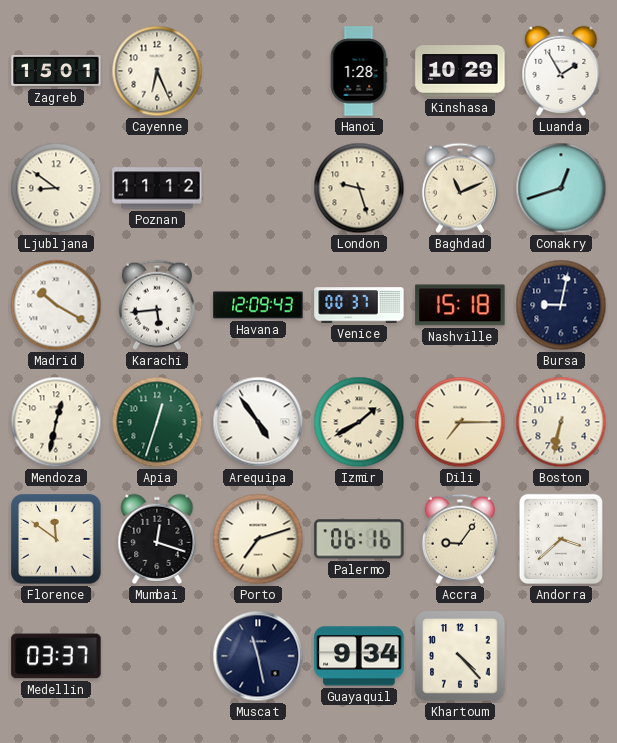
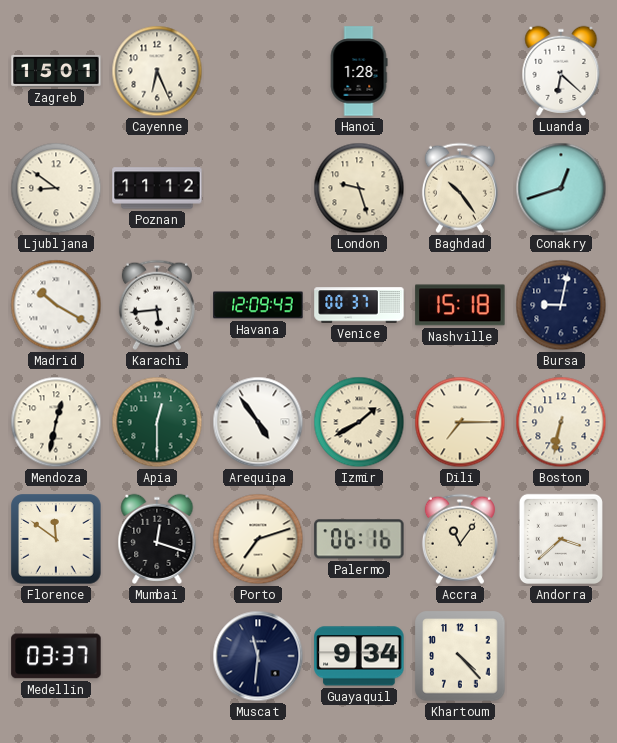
Kinshasa: 10:29 -> none (460, 71)
Luanda: 1:55 -> 6:22 (561, 71)
Baghdad: 11:11 -> 10:24 (460, 188)
Apia: 12:33 -> 12:30 (157, 422)
Accra: 9:06 -> 11:06 (460, 539)
Muscat: 11:28 -> 11:31 (258, 656)
